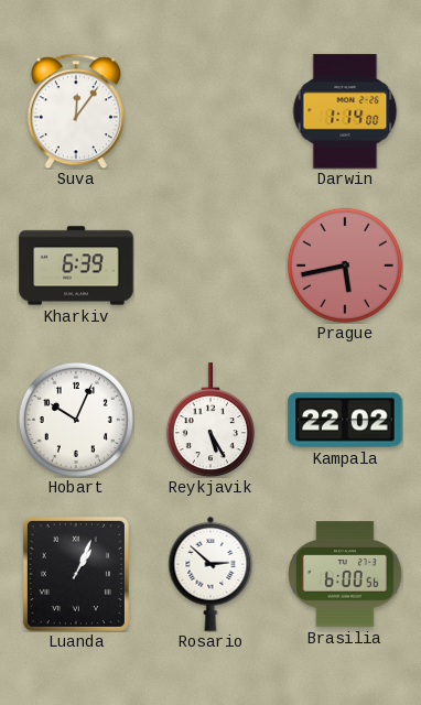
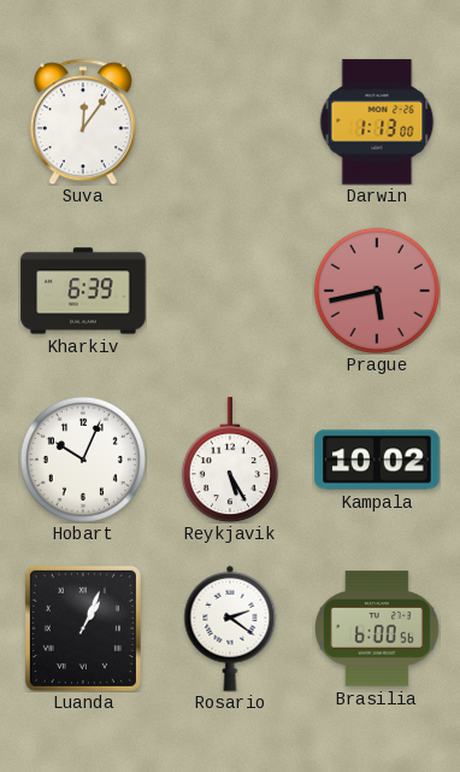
Darwin: 1:14 -> 1:13 (377, 122)
Kampala: 22:02 -> 10:02 (377, 460)
Rosario: 2:52 -> 2:21 (230, 628)
